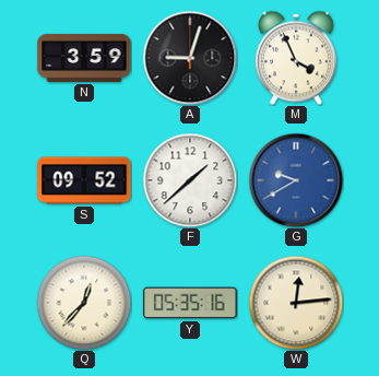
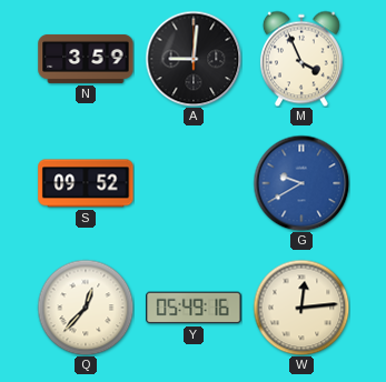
A: 9:03 -> 9:01 (194, 59)
F: 1:38 -> none (190, 180)
Y: 05:35 -> 05:49 (194, 308)
